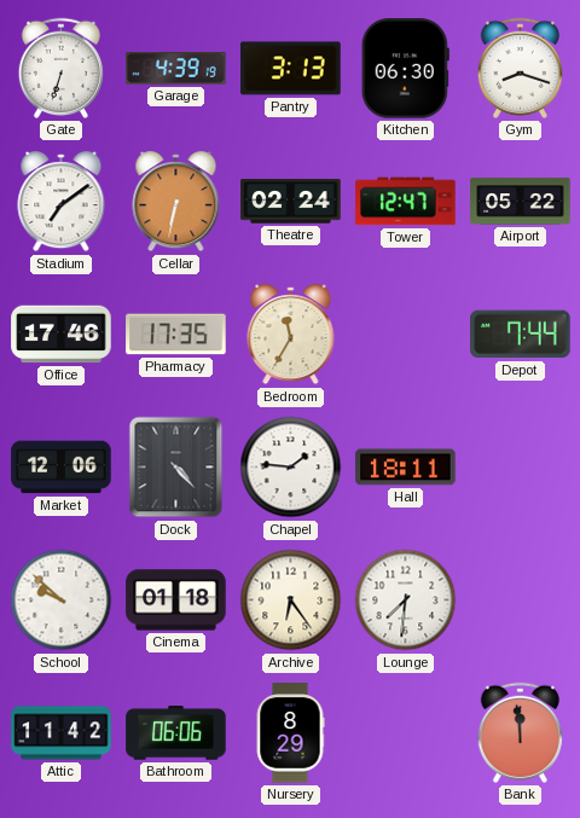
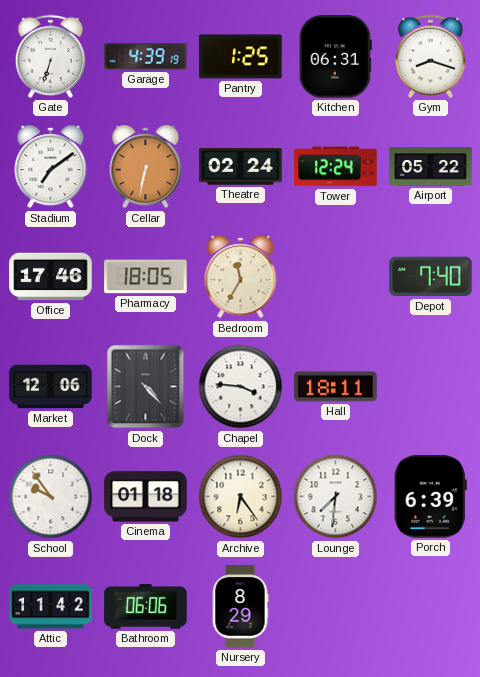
Pantry: 3:13 -> 1:25 (241, 57)
Kitchen: 06:30 -> 06:31 (335, 57)
Tower: 12:47 -> 12:24 (336, 167)
Pharmacy: 17:35 -> 18:05 (146, 277)
Depot: 7:44 -> 7:40 (431, 277)
Chapel: 1:46 -> 3:46 (241, 387)
School: 9:52 -> 9:54 (51, 497)
Porch: none -> 6:39 (430, 497)
Bank: 11:59 -> none (520, 732)
